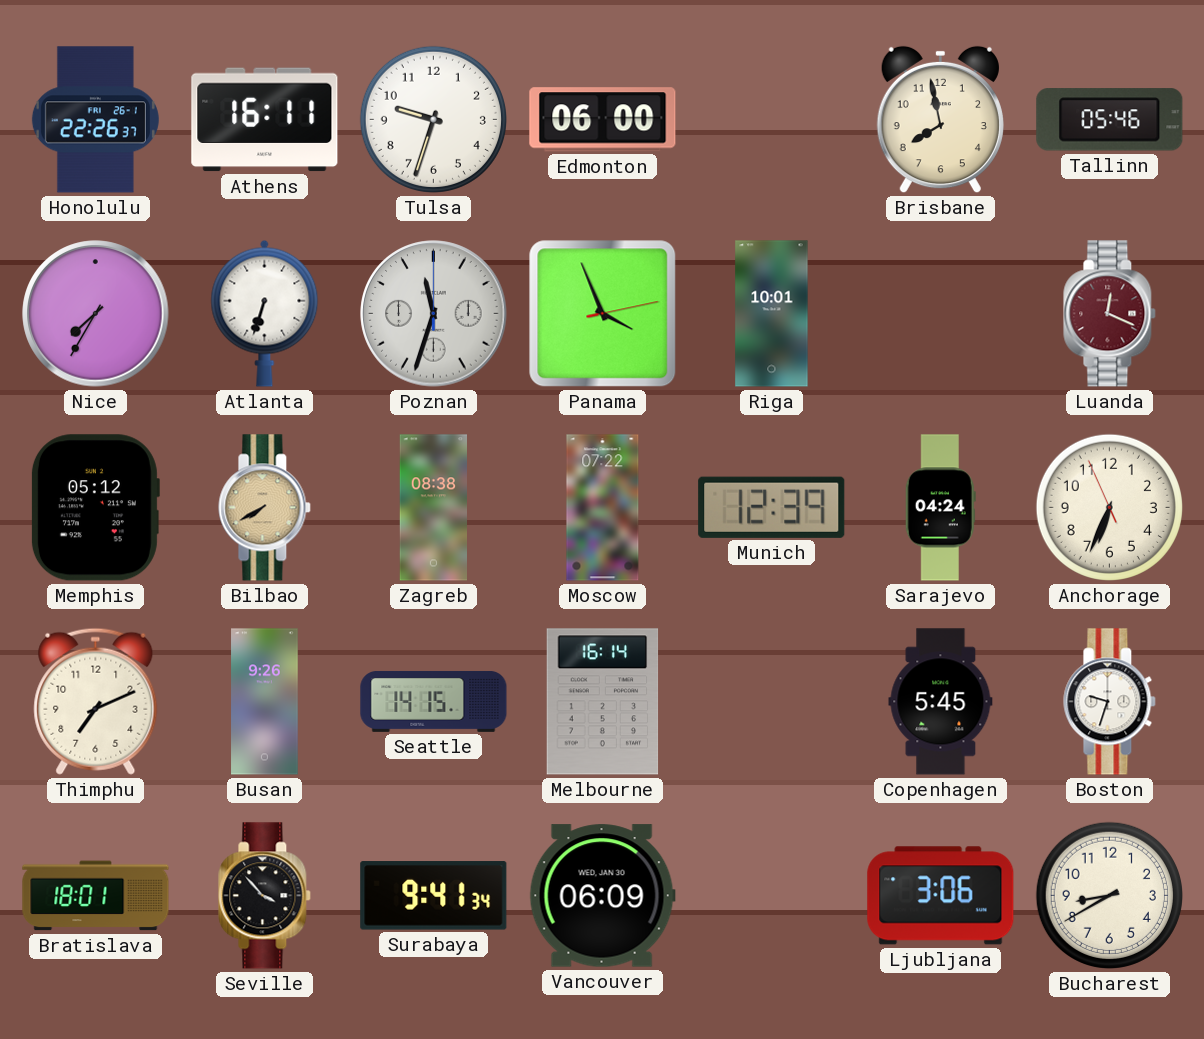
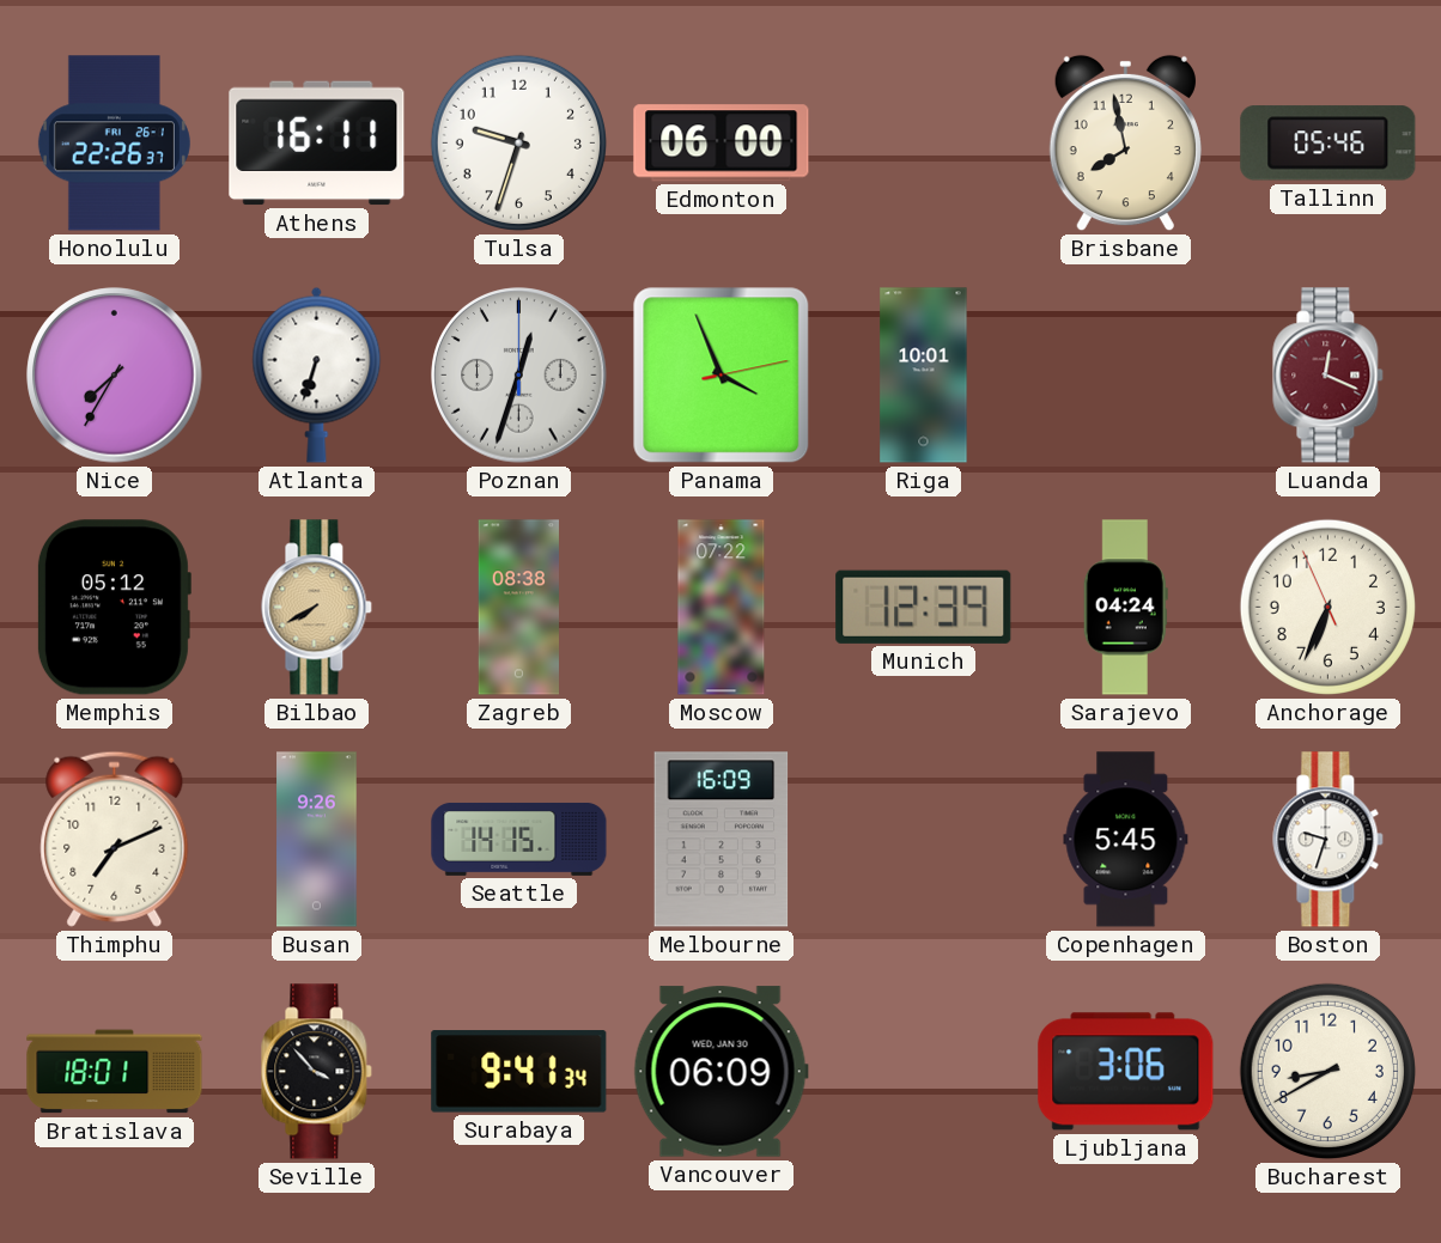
Poznan: 11:33 -> 12:33 (519, 376)
Melbourne: 16:14 -> 16:09 (722, 840)
